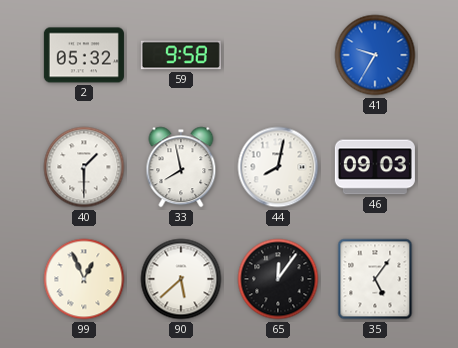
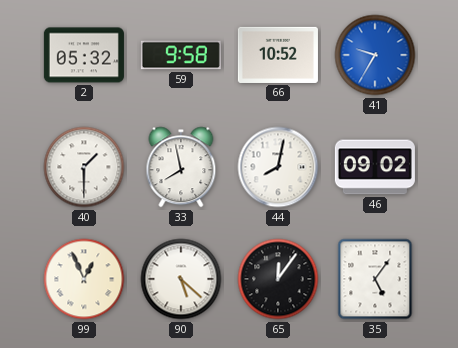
66: none -> 10:52 (278, 55)
46: 09:03 -> 09:02 (375, 167)
90: 5:38 -> 5:22 (181, 279)
